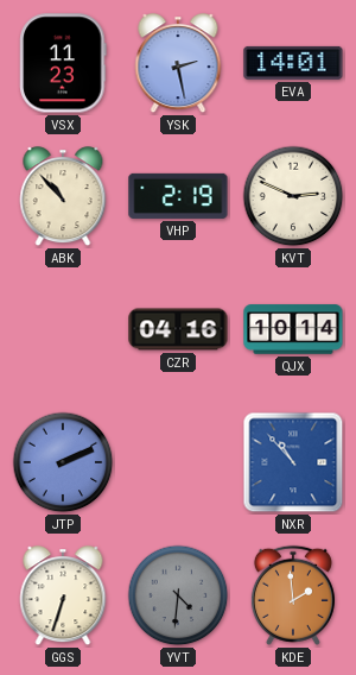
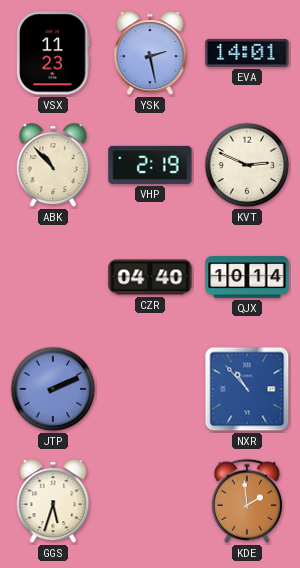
CZR: 04:16 -> 04:40 (150, 277)
GGS: 6:33 -> 5:33 (53, 502)
YVT: 4:31 -> none (178, 595)
